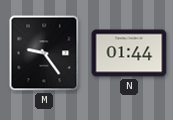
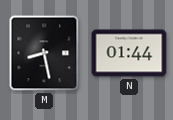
M: 9:24 -> 8:28 (44, 53)
